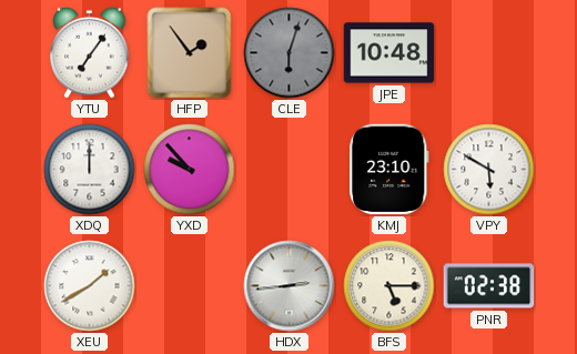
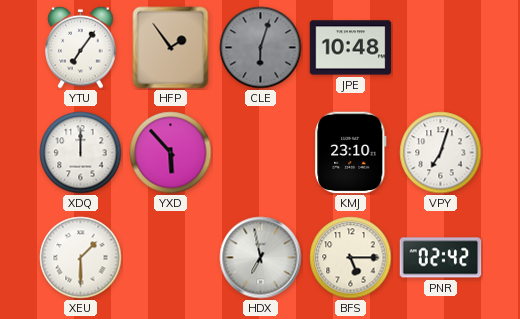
YXD: 9:53 -> 5:53 (171, 153)
VPY: 5:50 -> 7:03 (441, 153)
XEU: 1:40 -> 1:30 (81, 258)
HDX: 2:44 -> 6:58 (261, 258)
PNR: 02:38 -> 02:42 (441, 258)
